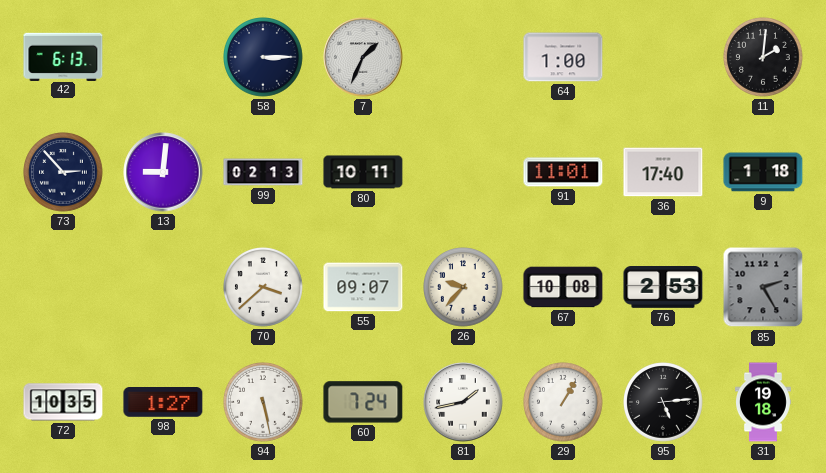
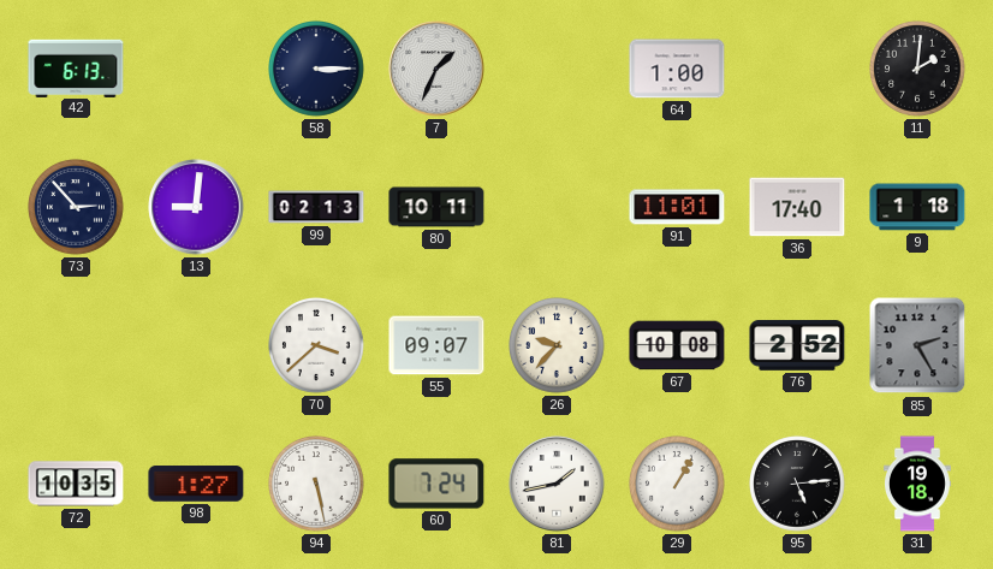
76: 2:53 -> 2:52 (797, 346)
